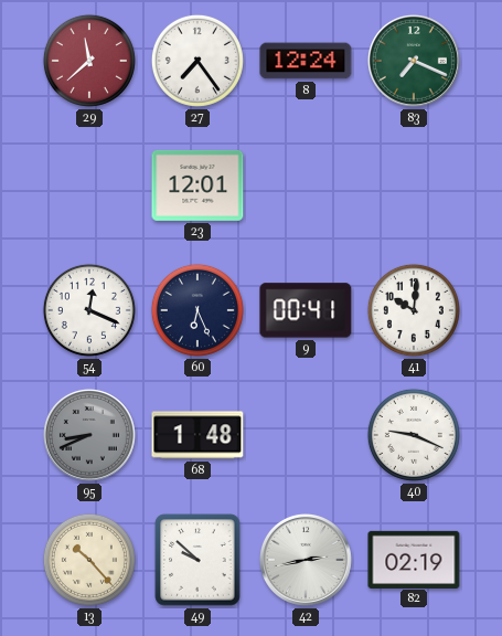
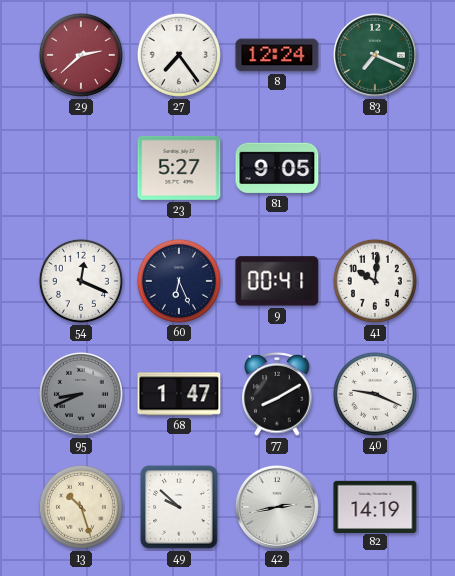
29: 11:38 -> 2:38 (81, 55)
23: 12:01 -> 5:27 (179, 168)
81: none -> 9:05 (277, 168)
68: 1:48 -> 1:47 (179, 394)
77: none -> 8:10 (277, 395)
13: 10:23 -> 10:27 (81, 507)
82: 02:19 -> 14:19 (375, 506)
